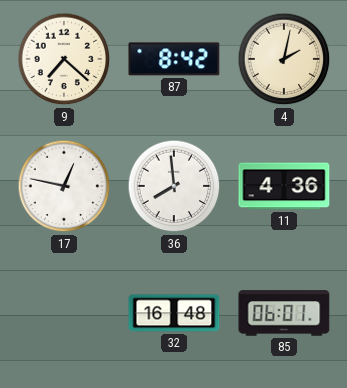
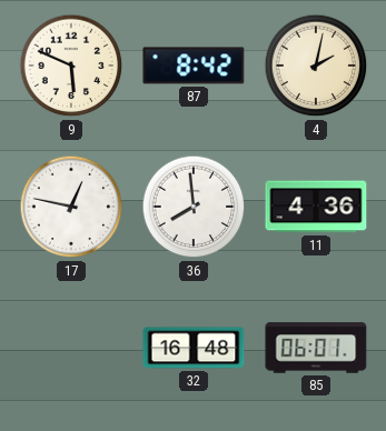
9: 7:22 -> 5:49 (71, 66)
